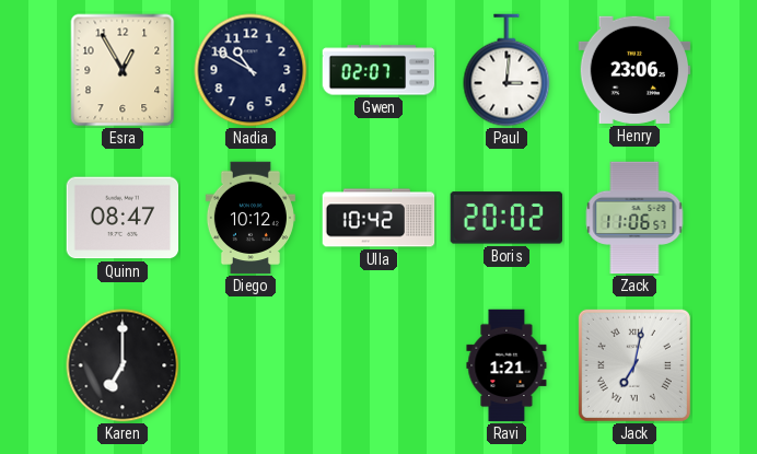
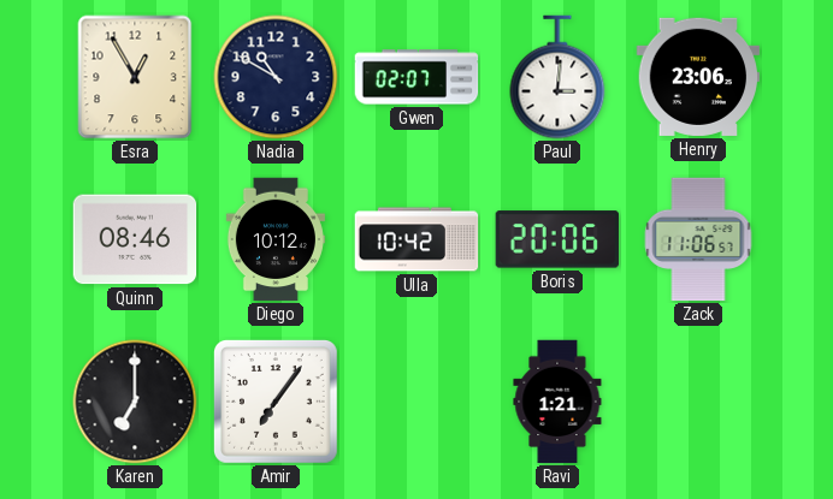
Quinn: 08:47 -> 08:46 (135, 239)
Boris: 20:02 -> 20:06 (556, 239)
Amir: none -> 7:06 (276, 402)
Jack: 7:02 -> none (634, 365)
